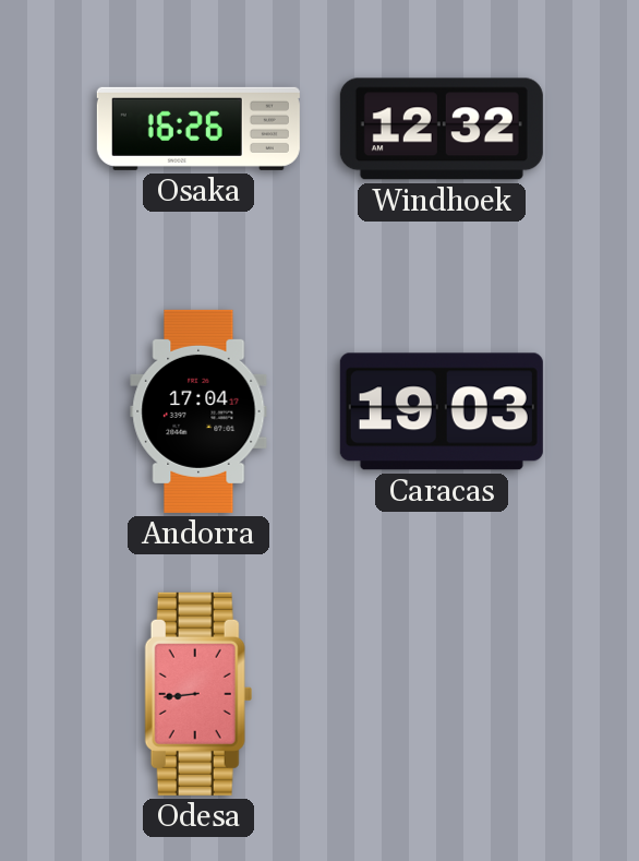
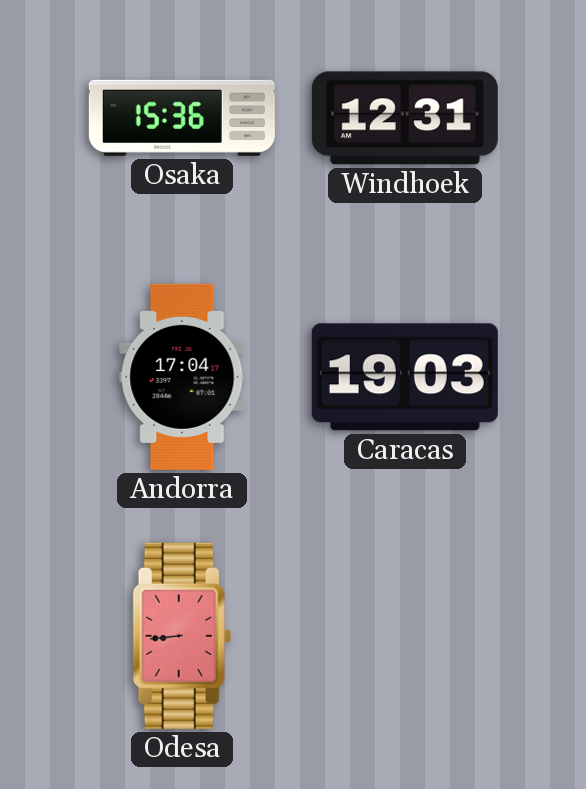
Osaka: 16:26 -> 15:36 (182, 118)
Windhoek: 12:32 -> 12:31 (405, 118)
